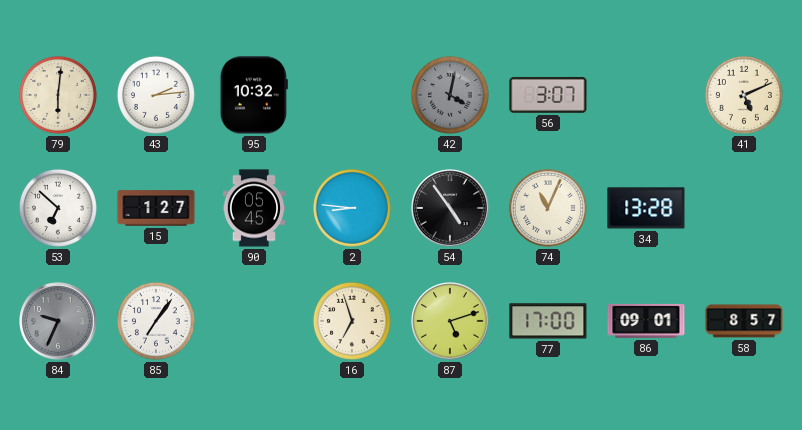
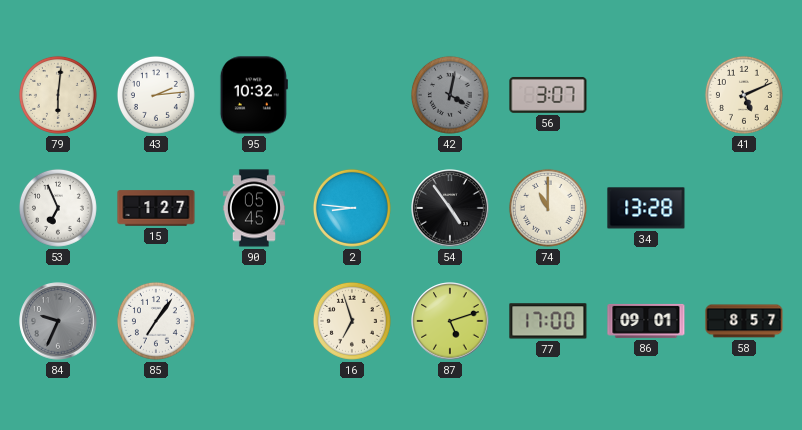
53: 6:52 -> 6:56 (58, 208)
74: 11:04 -> 11:00 (548, 208)
